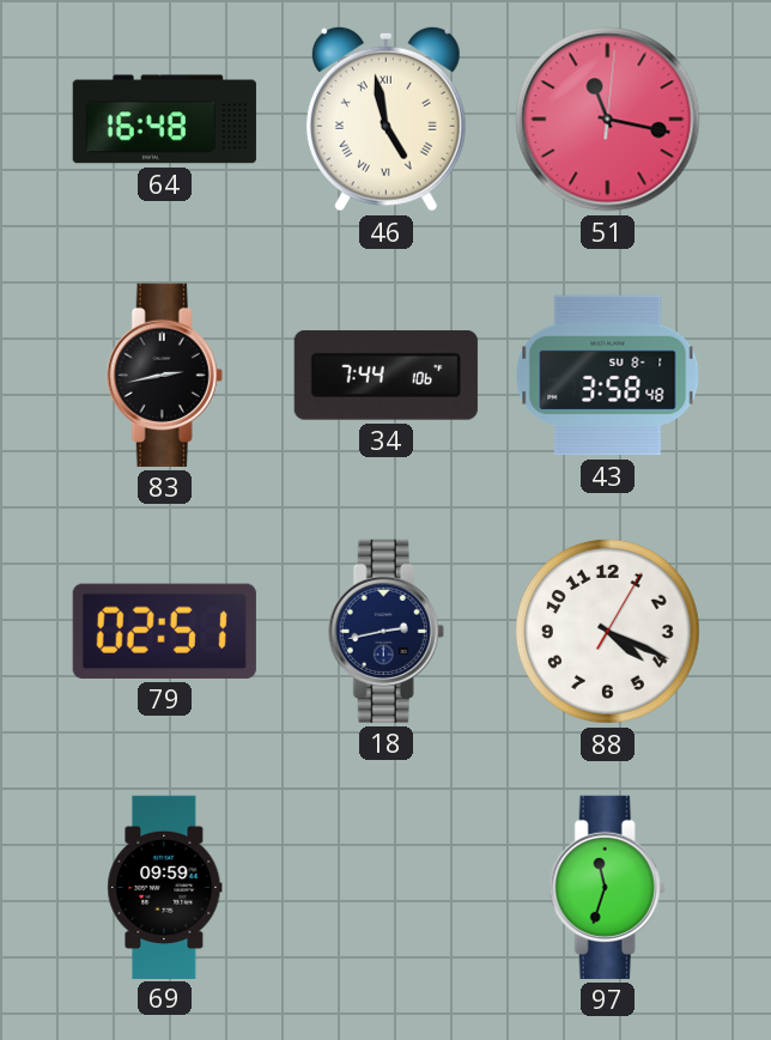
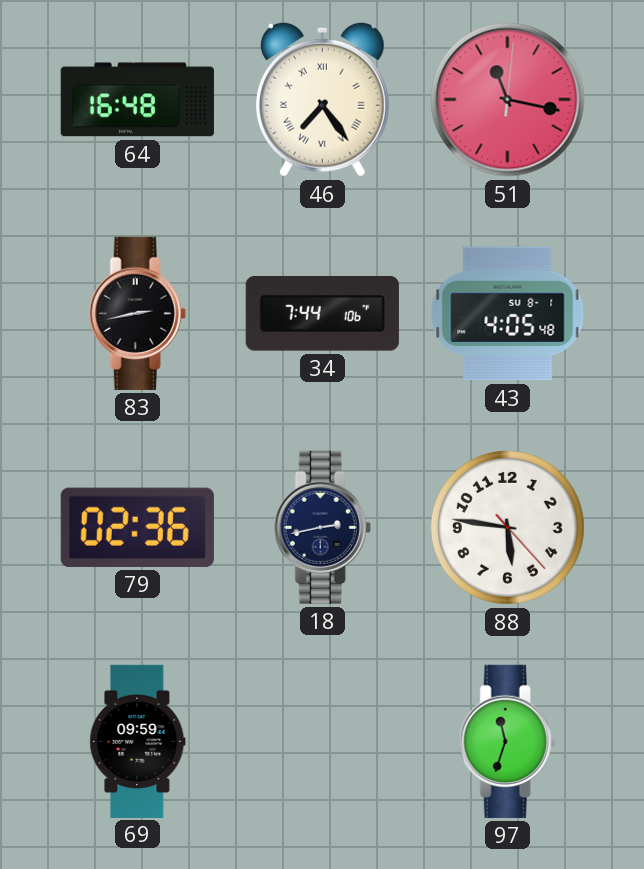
46: 4:58 -> 7:24 (322, 99)
43: 3:58 -> 4:05 (508, 314)
79: 02:51 -> 02:36 (137, 527)
88: 4:19 -> 5:46 (507, 527)
